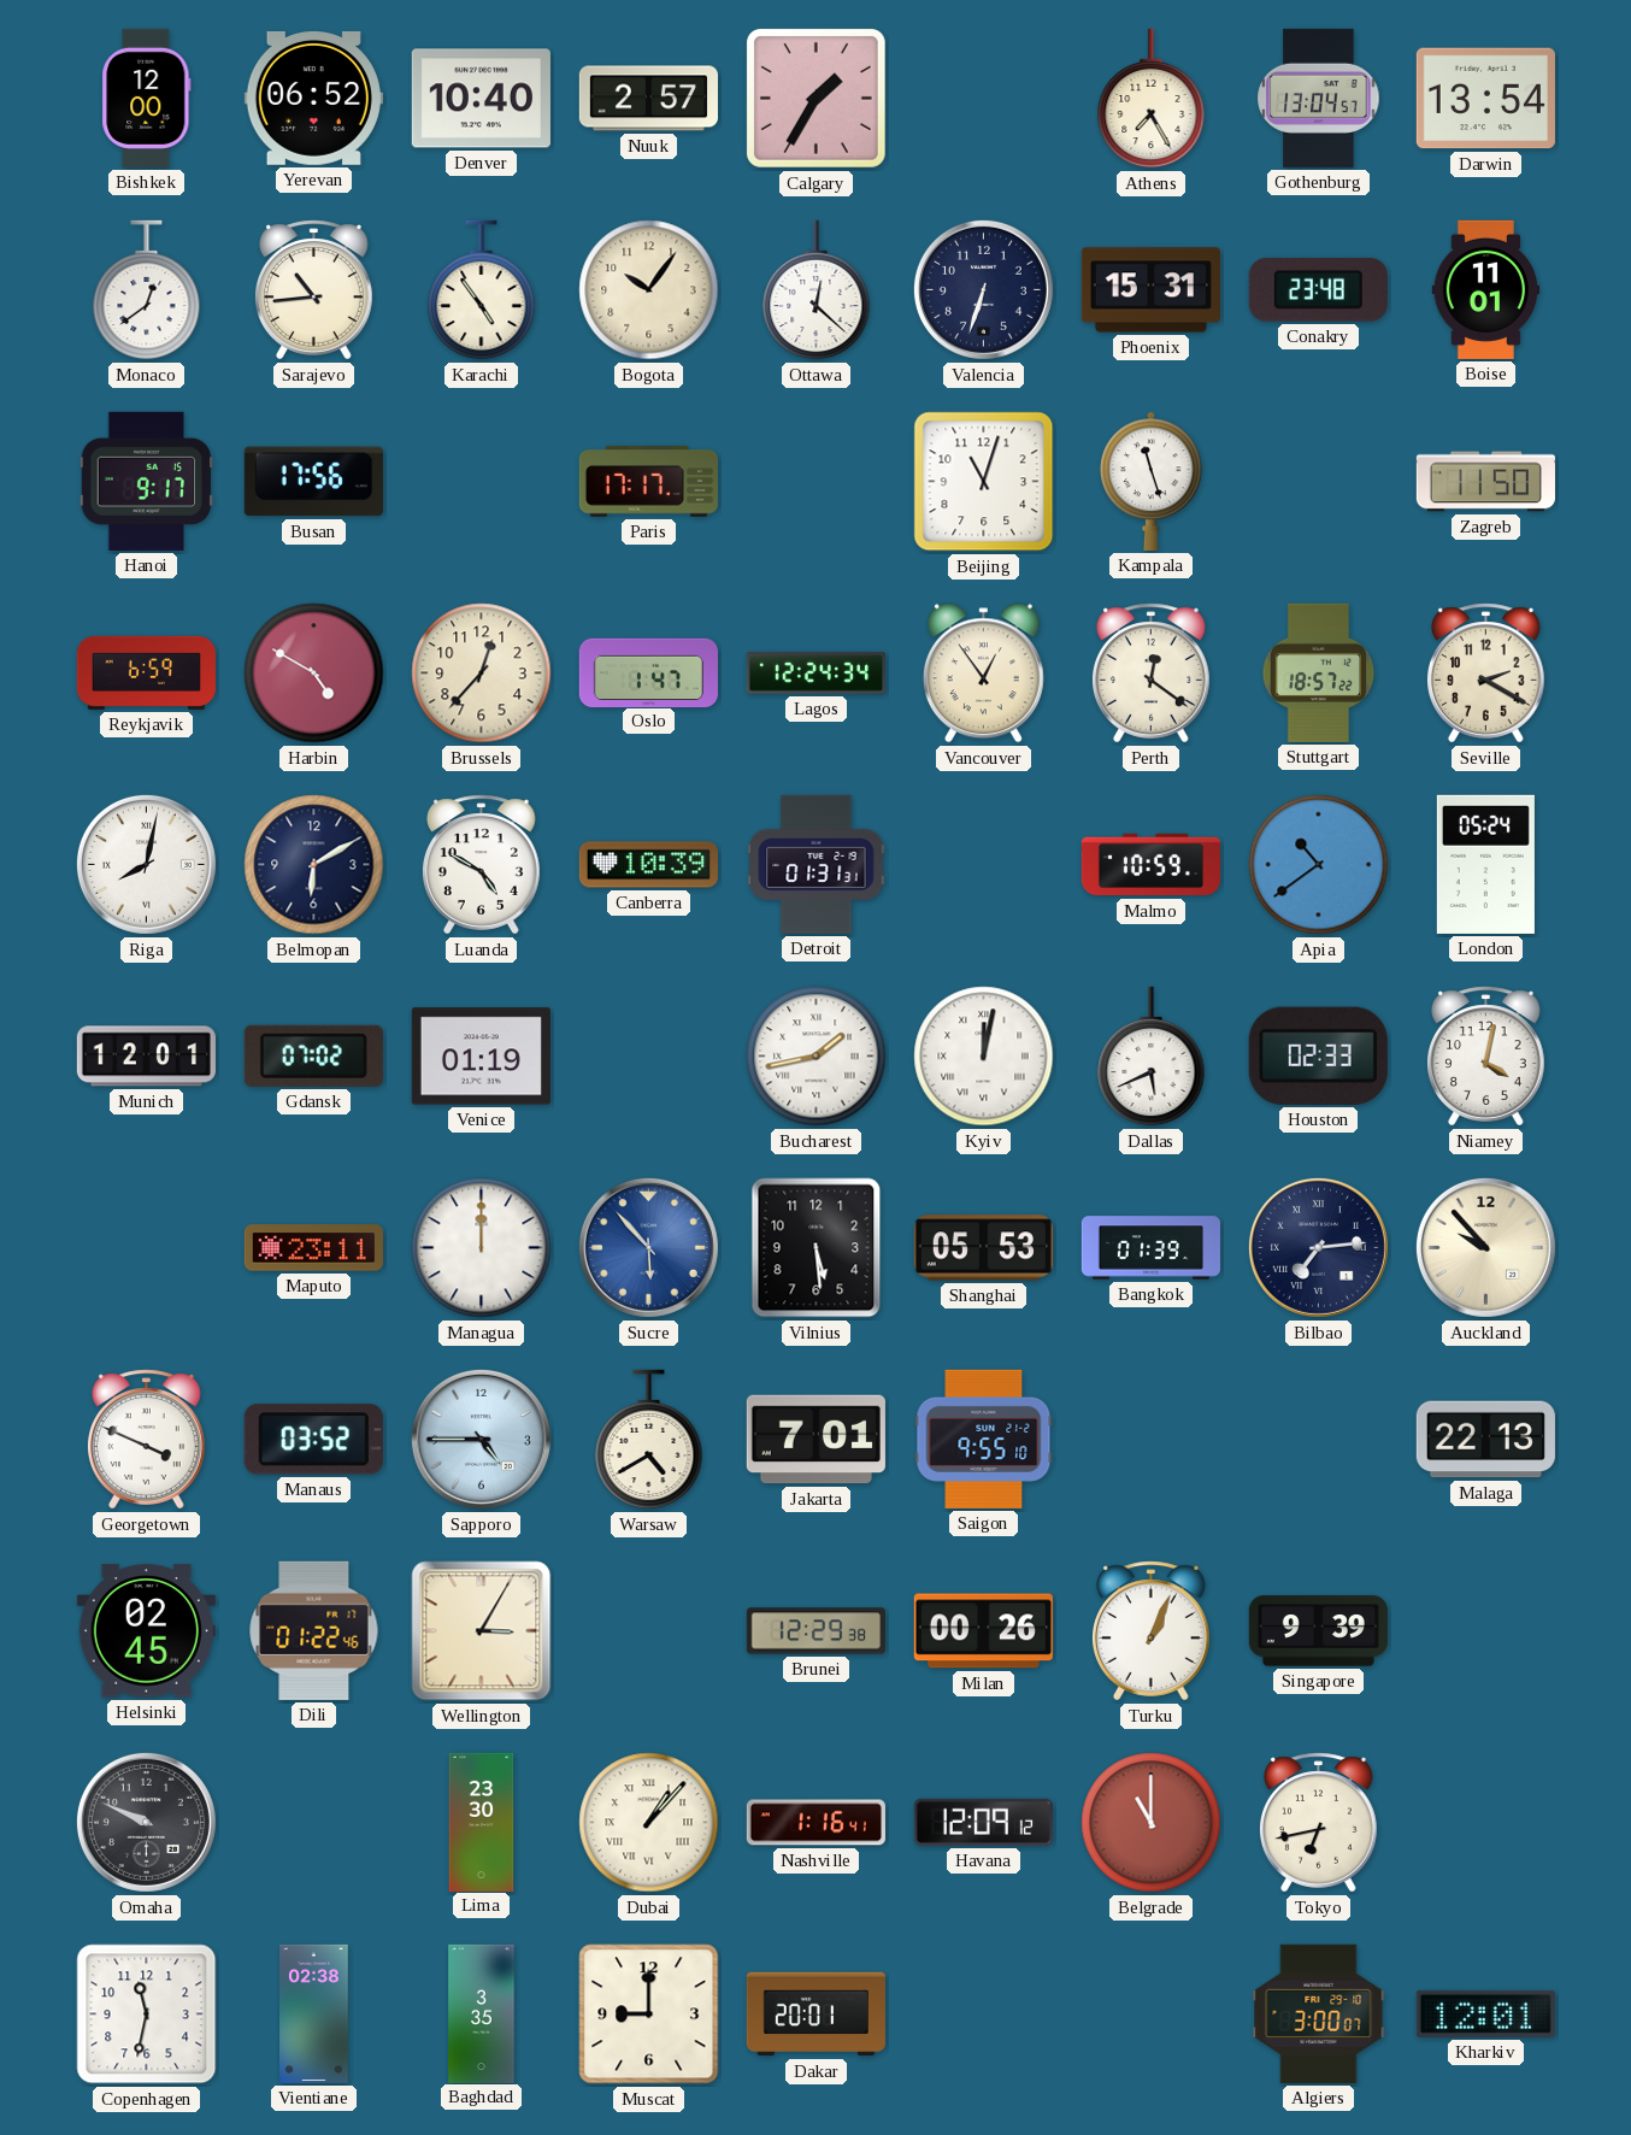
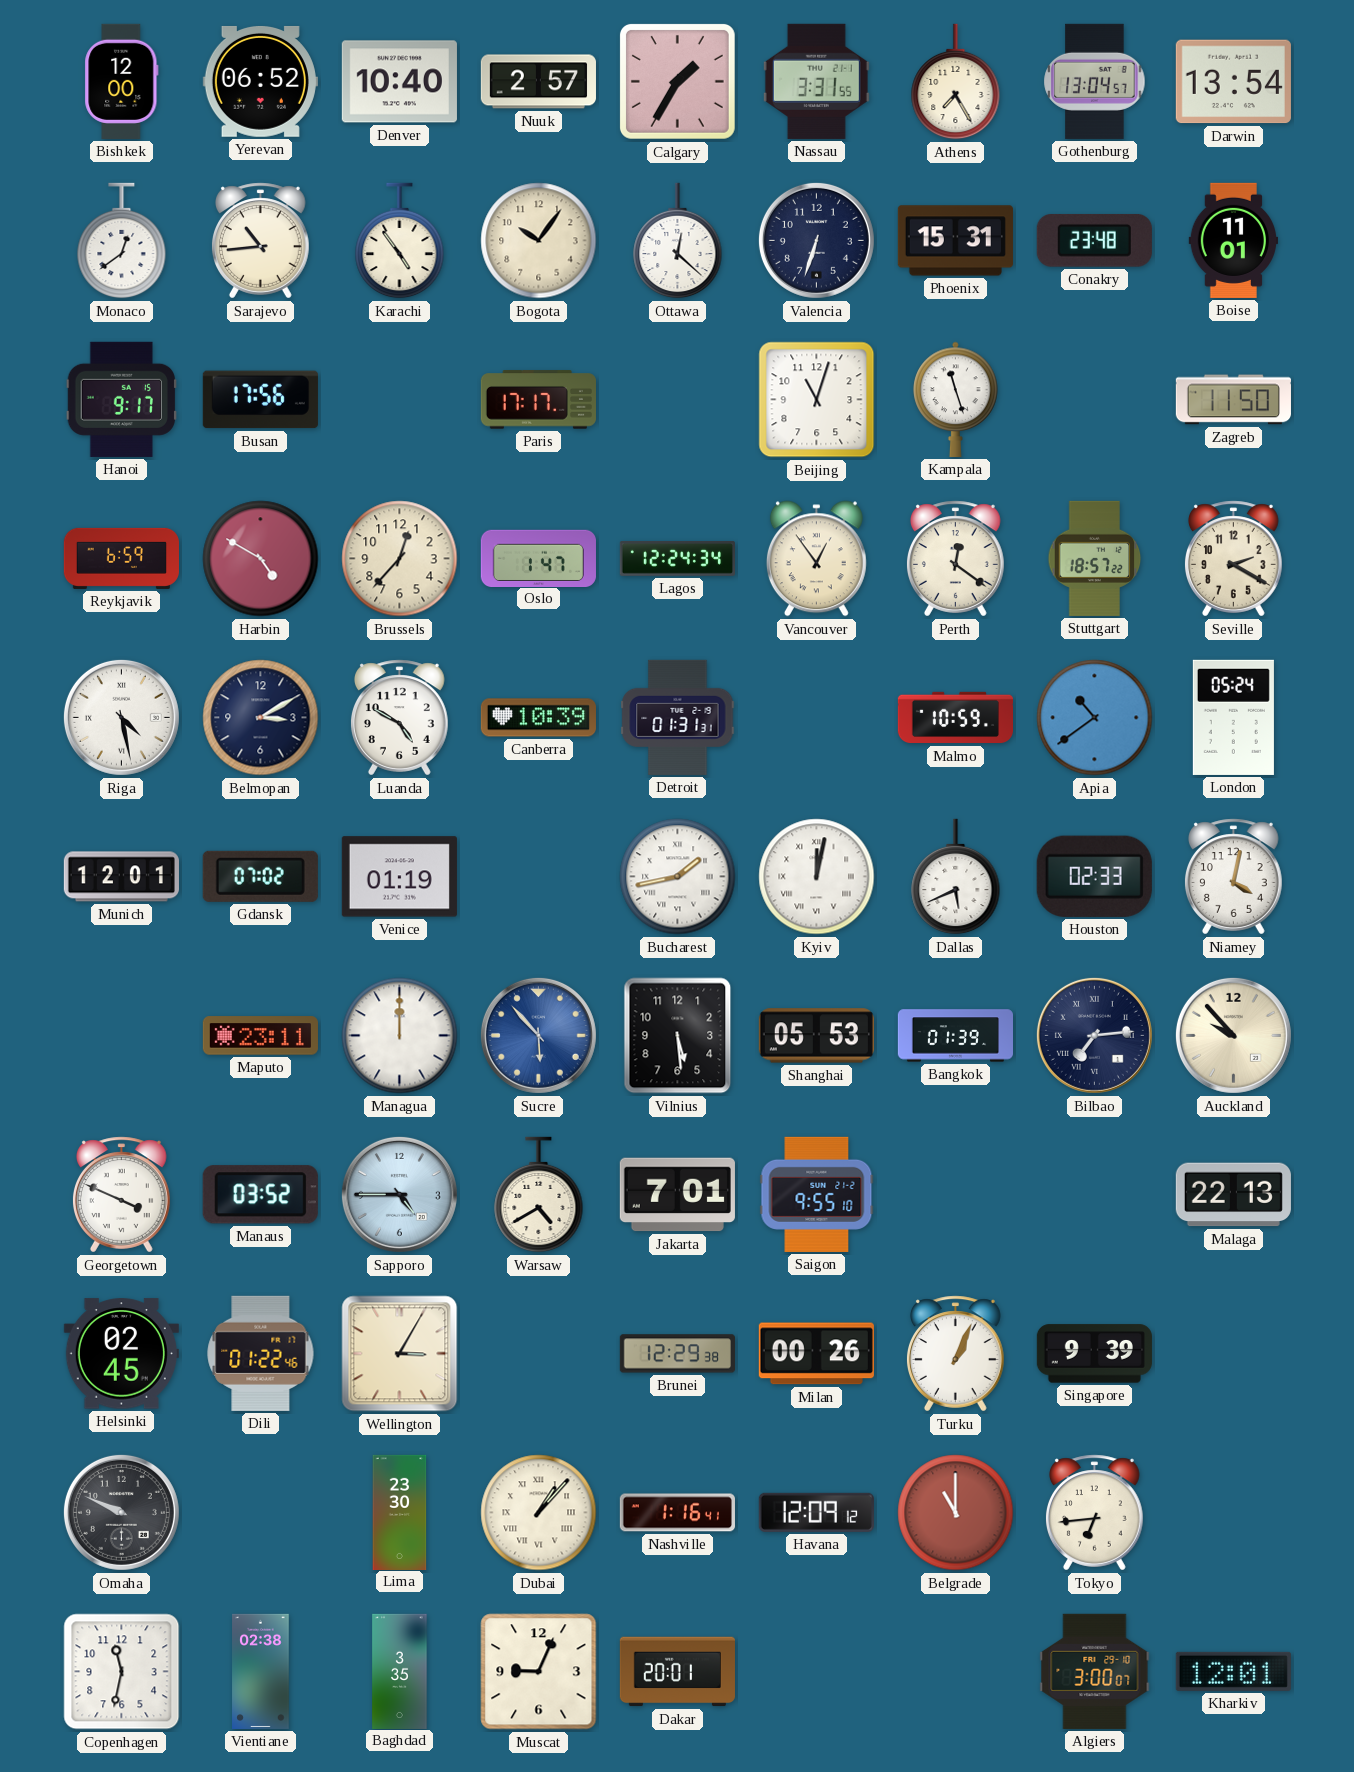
Nassau: none -> 3:31 (816, 81)
Riga: 8:02 -> 4:28 (121, 717)
Belmopan: 6:10 -> 3:10 (261, 718)
Tokyo: 6:43 -> 6:44 (1094, 1513)
Muscat: 9:00 -> 9:04 (539, 1672)
